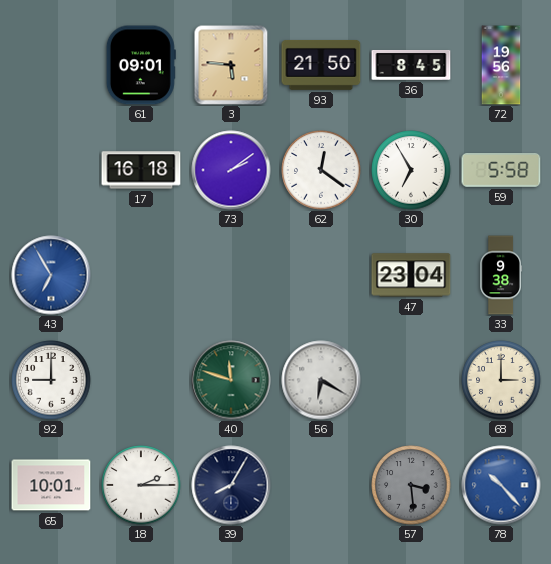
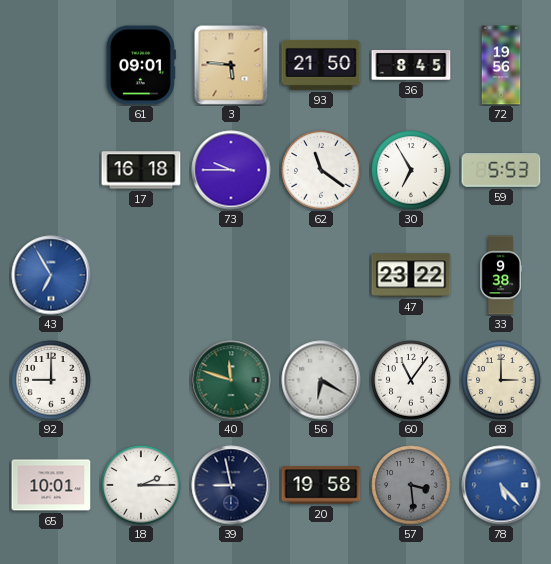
73: 2:09 -> 9:45 (231, 170)
62: 12:21 -> 11:21 (321, 170)
59: 5:58 -> 5:53 (501, 171)
47: 23:04 -> 23:22 (411, 275)
60: none -> 11:06 (411, 380)
39: 8:05 -> 8:58 (231, 485)
20: none -> 19:58 (321, 485)
78: 10:23 -> 5:23 (501, 485)
